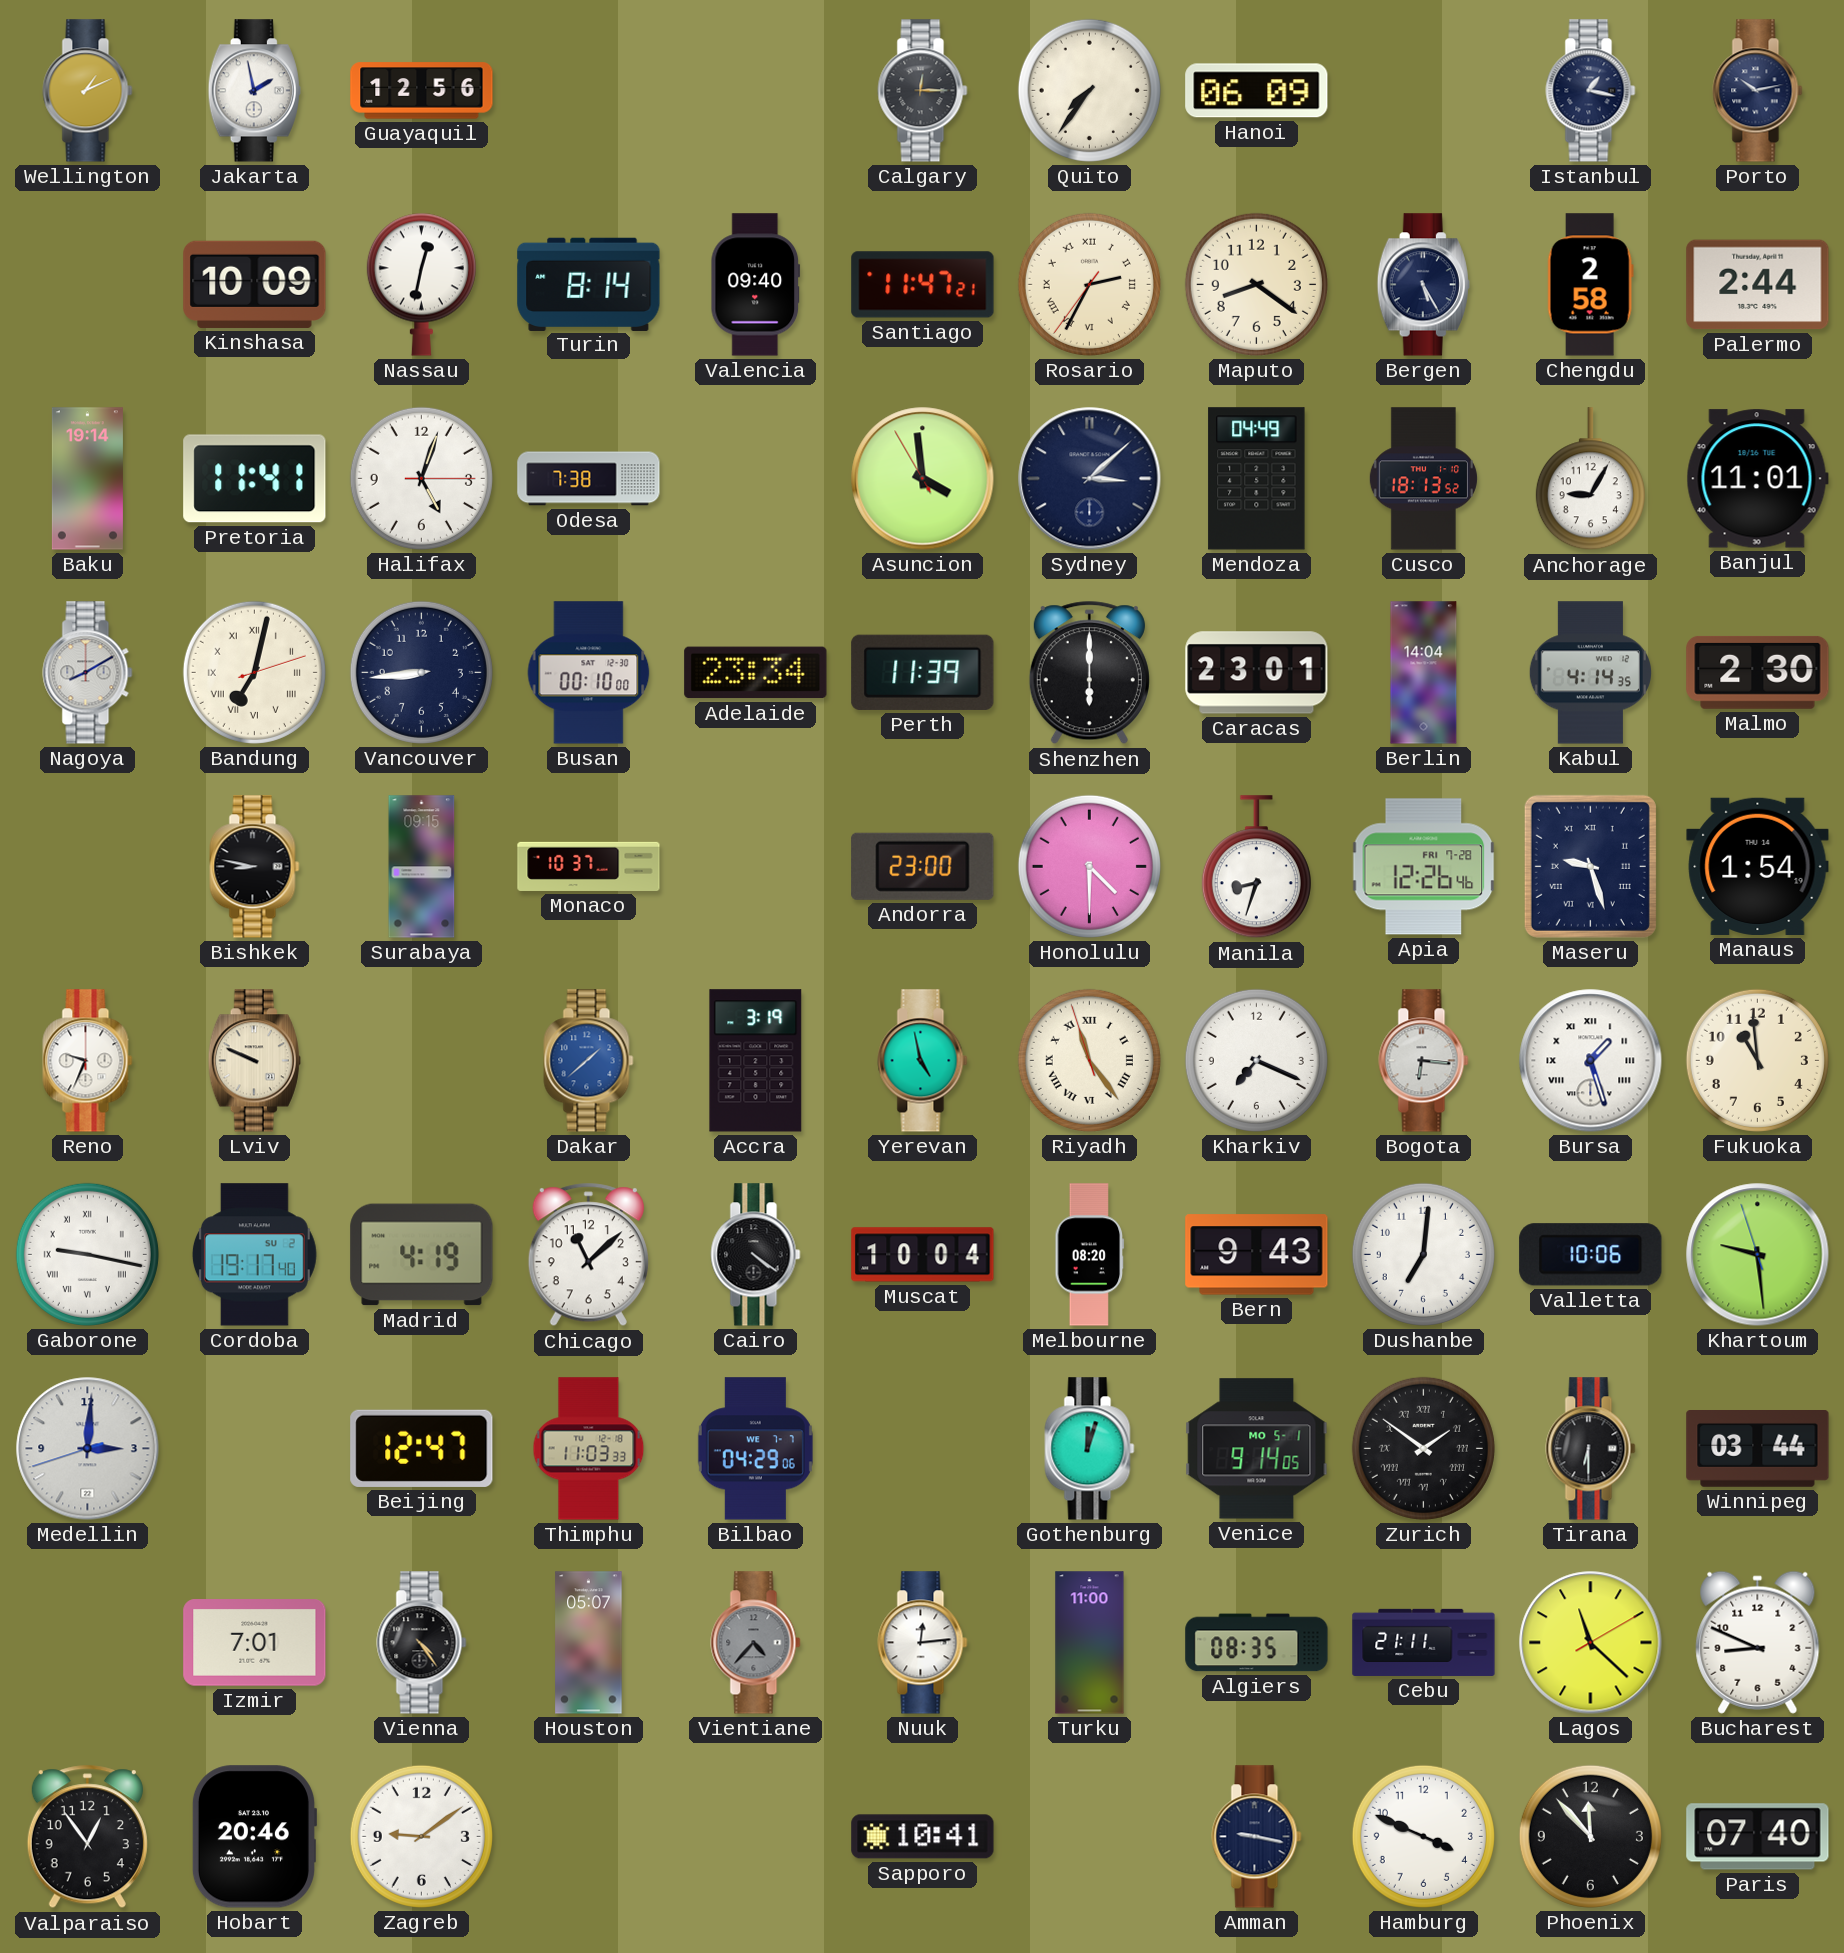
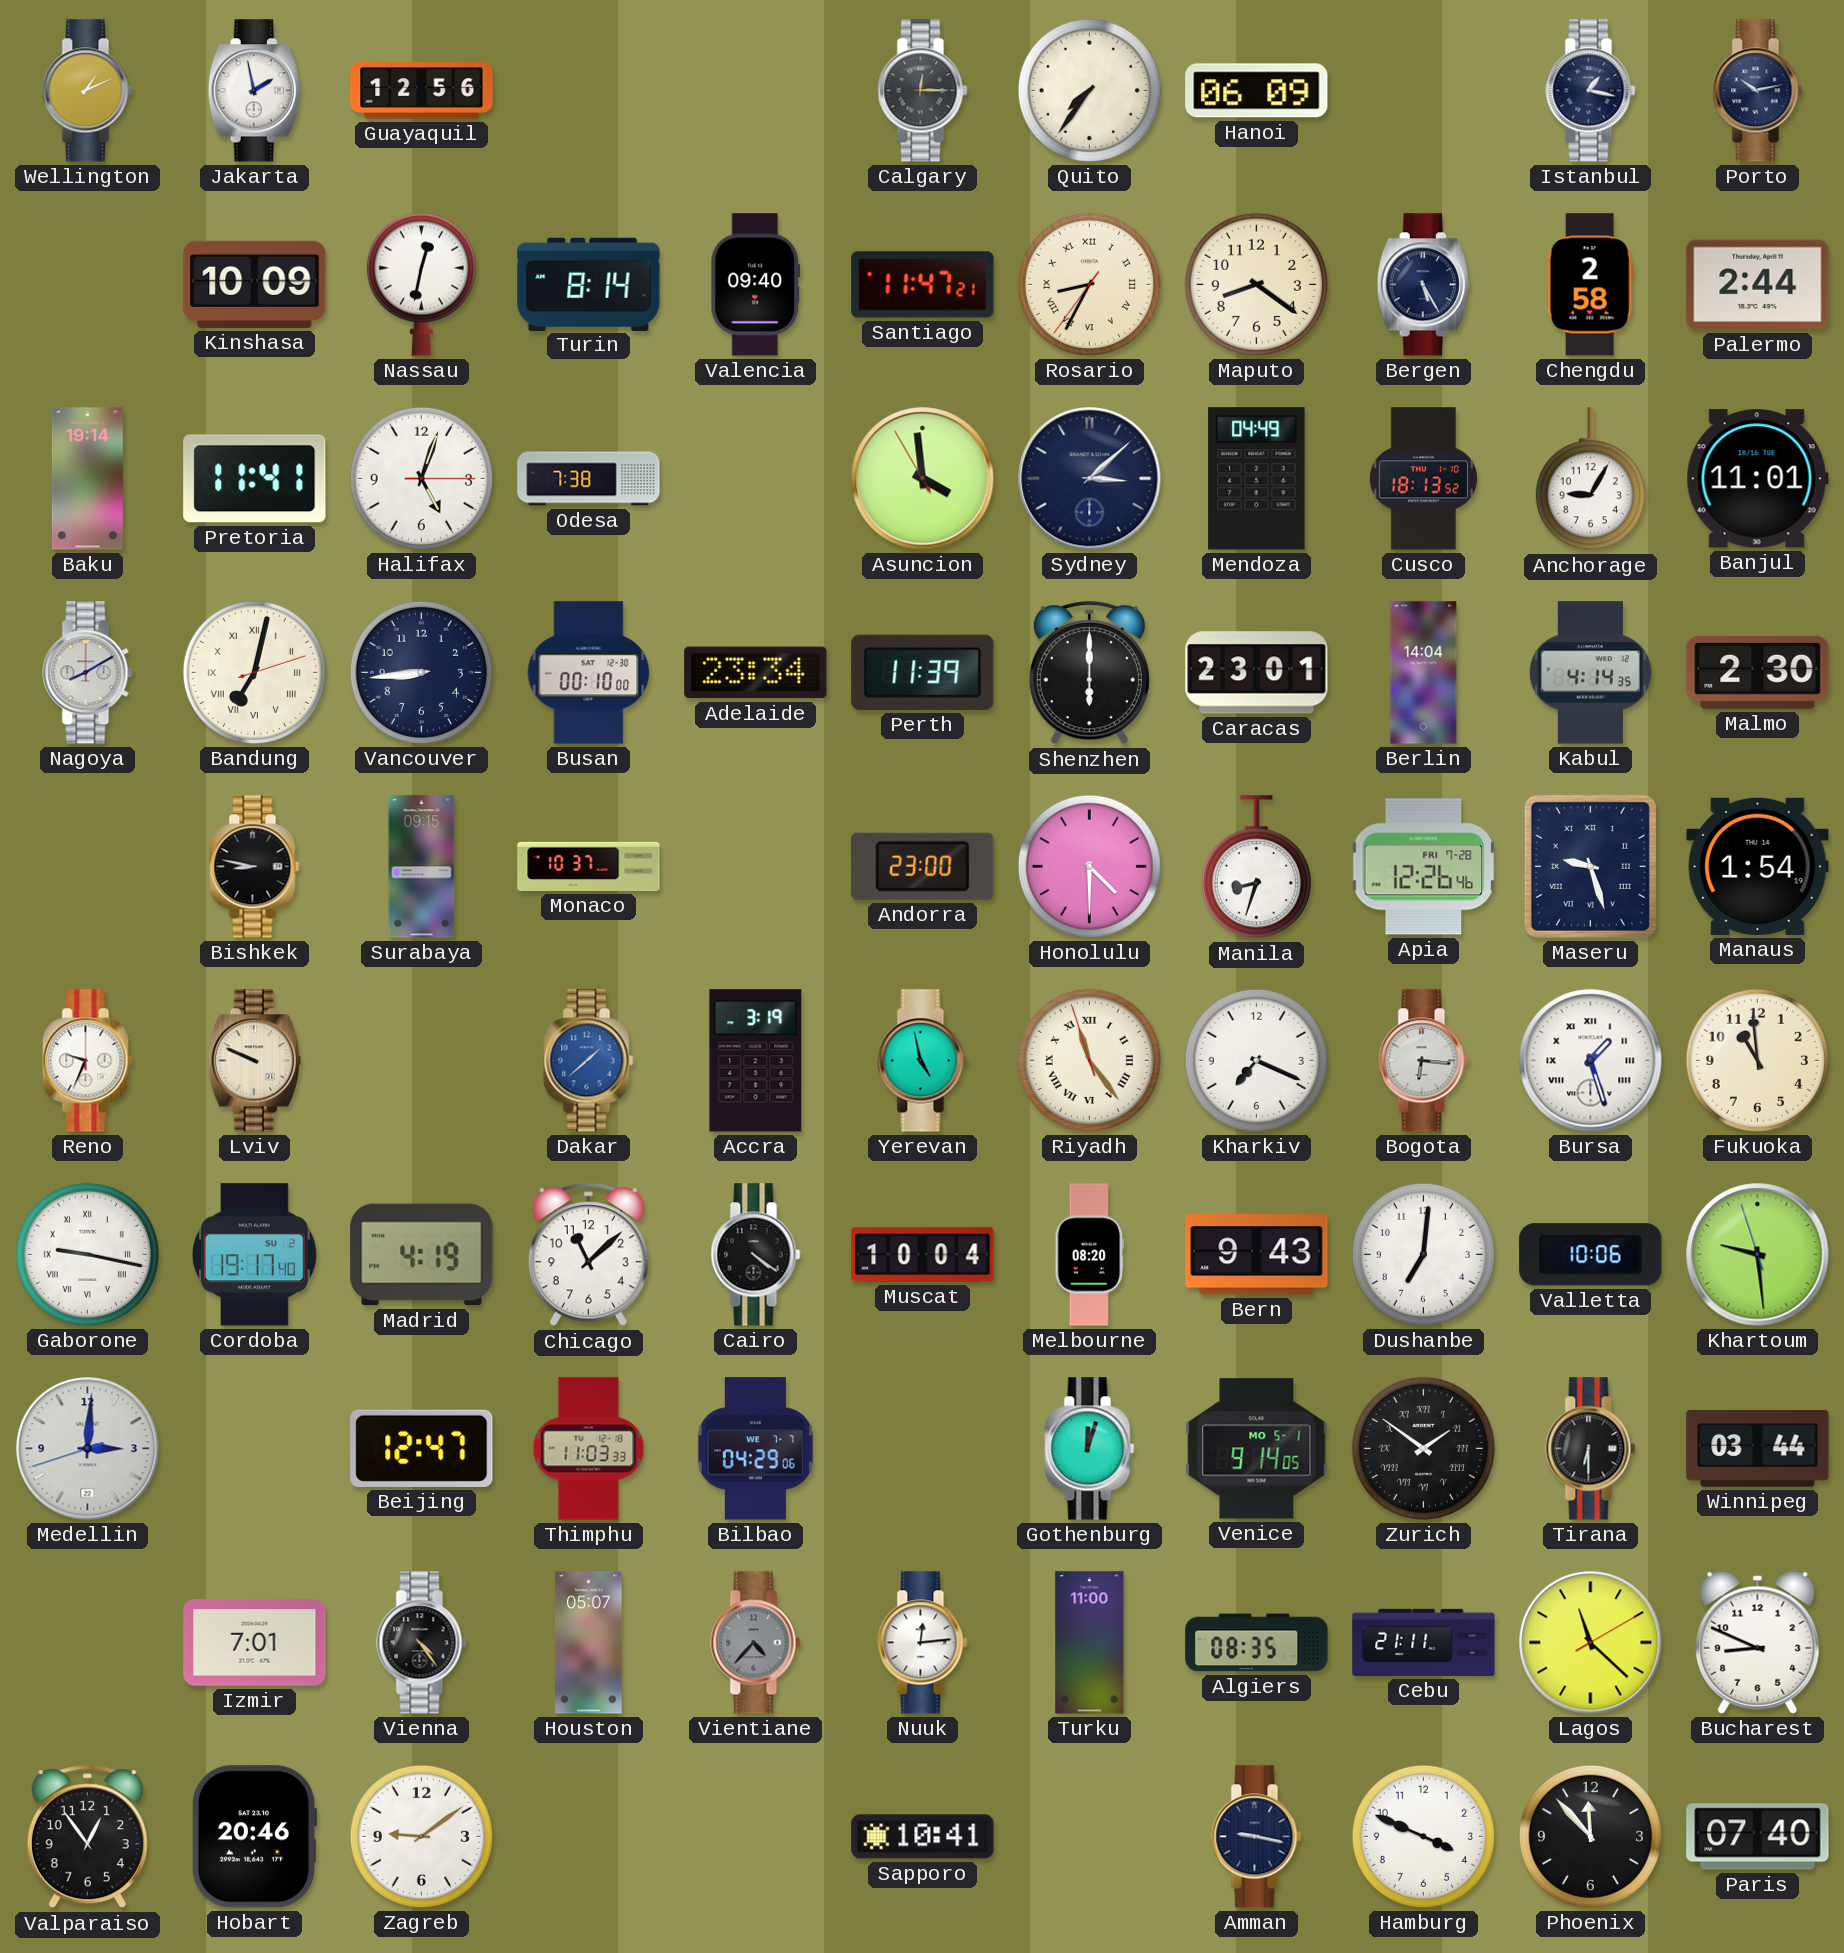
Rosario: 2:34 -> 8:34 (1089, 284)
